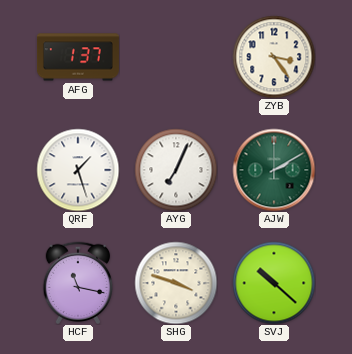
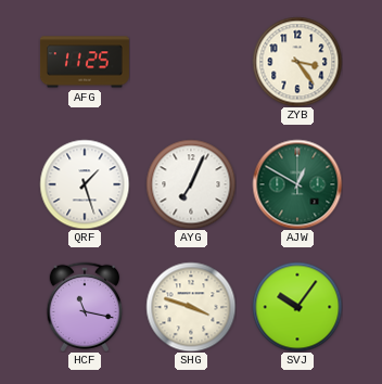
AFG: 1:37 -> 11:25 (85, 62)
AJW: 2:10 -> 12:50 (297, 184)
SVJ: 10:22 -> 10:06 (297, 307)
